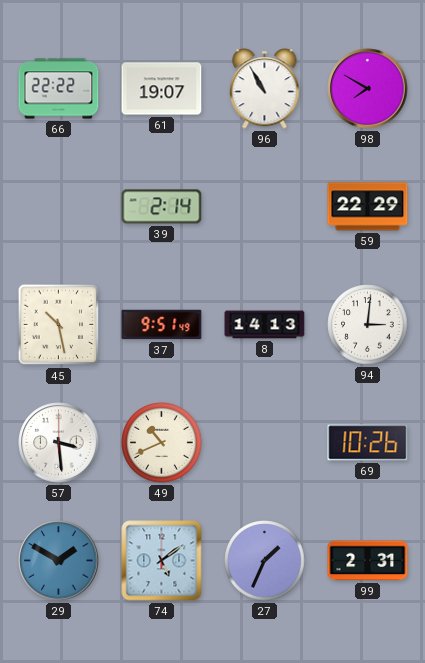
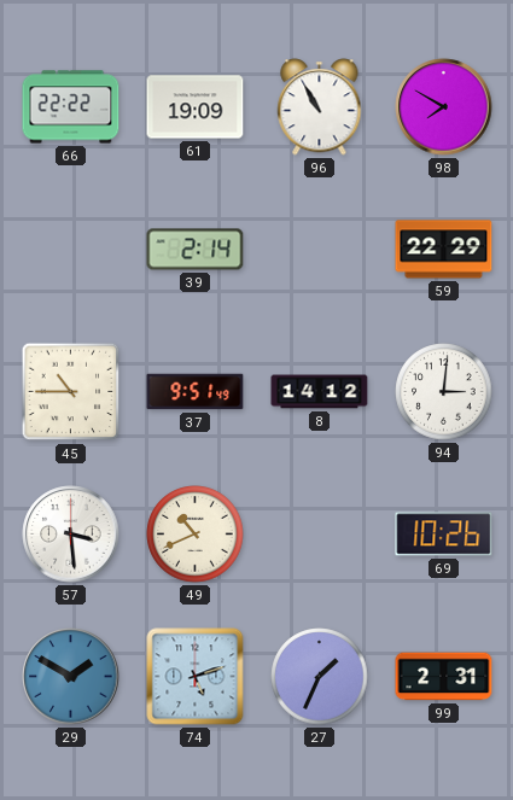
61: 19:07 -> 19:09 (196, 107)
45: 10:28 -> 10:45 (71, 392)
8: 14:13 -> 14:12 (320, 392)
74: 5:09 -> 5:12 (196, 677)
